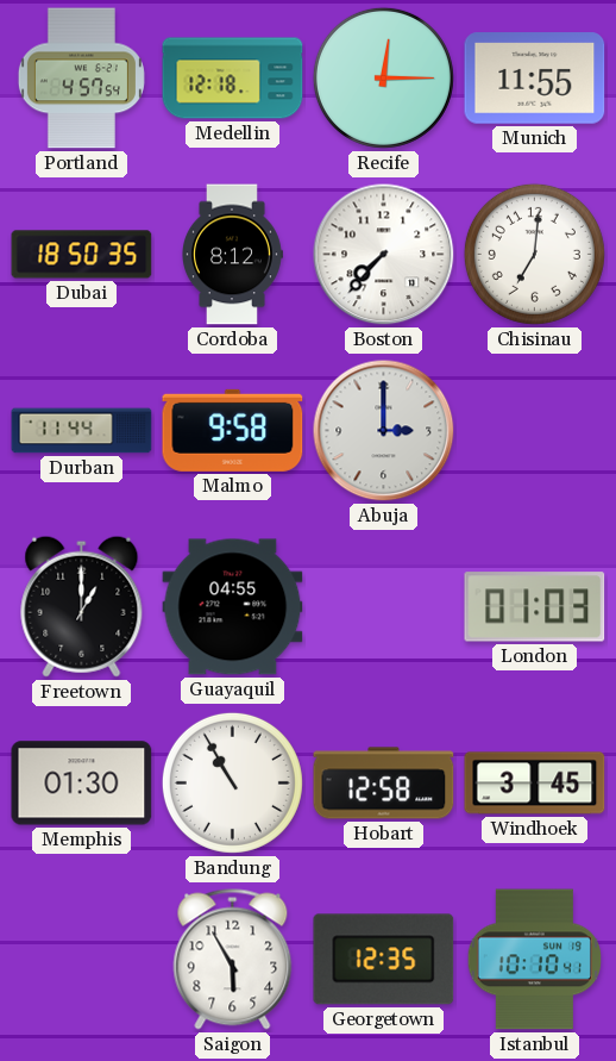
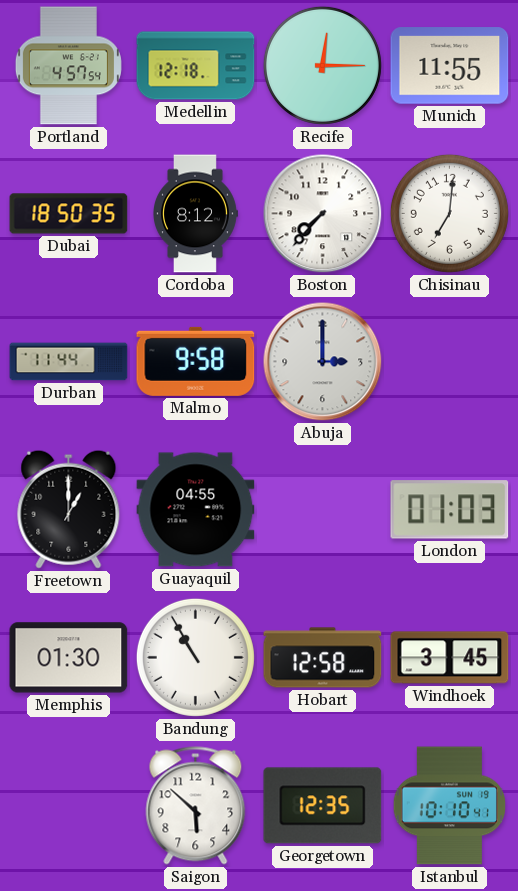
Saigon: 5:55 -> 5:52 (196, 806)
